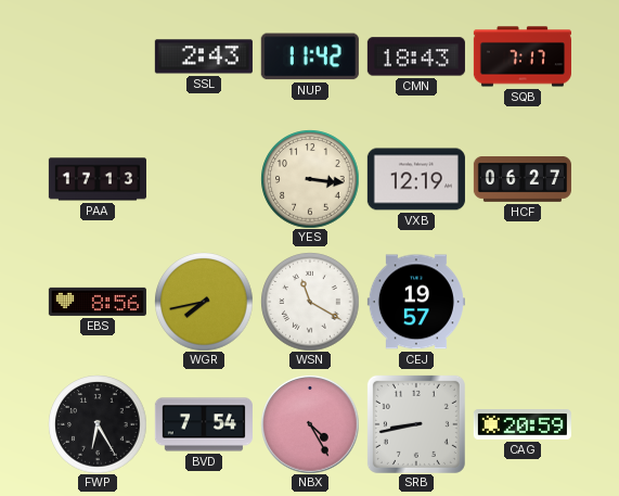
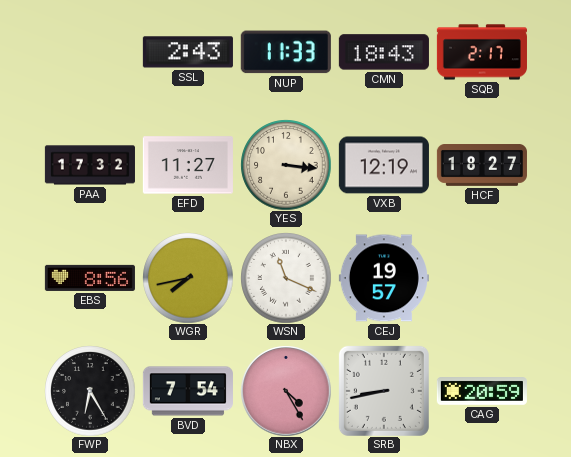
NUP: 11:42 -> 11:33 (286, 52)
SQB: 7:17 -> 2:17 (482, 52)
PAA: 17:13 -> 17:32 (90, 165)
EFD: none -> 11:27 (188, 165)
HCF: 06:27 -> 18:27 (482, 166)
WSN: 11:20 -> 11:19 (286, 278)
